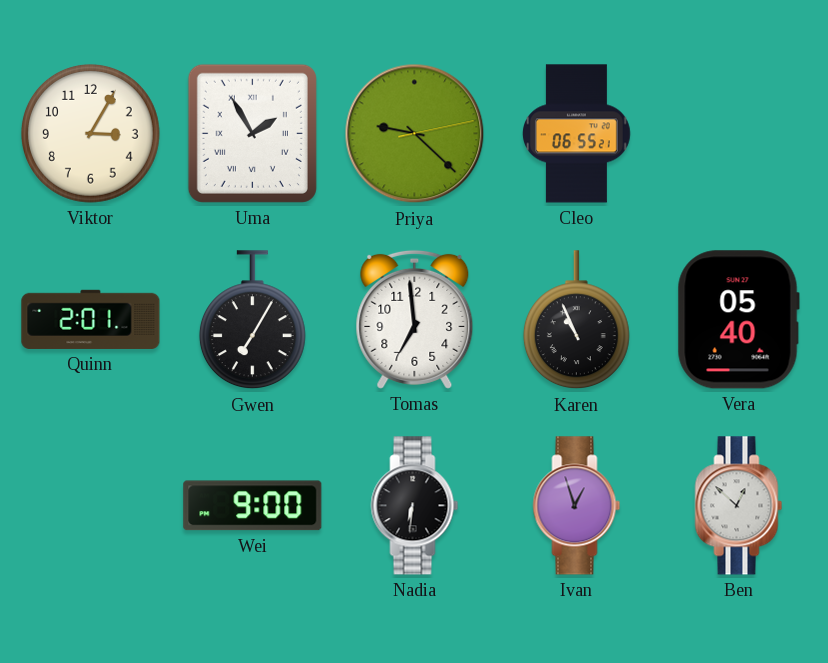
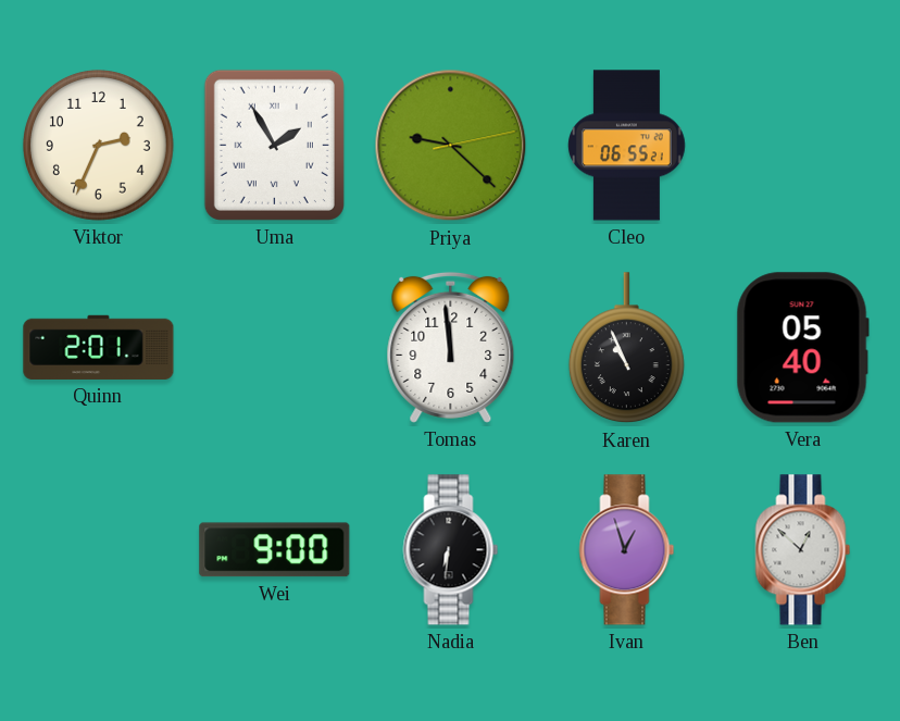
Viktor: 3:05 -> 2:34 (98, 145)
Gwen: 7:05 -> none (252, 320)
Tomas: 6:59 -> 11:59 (451, 347)
